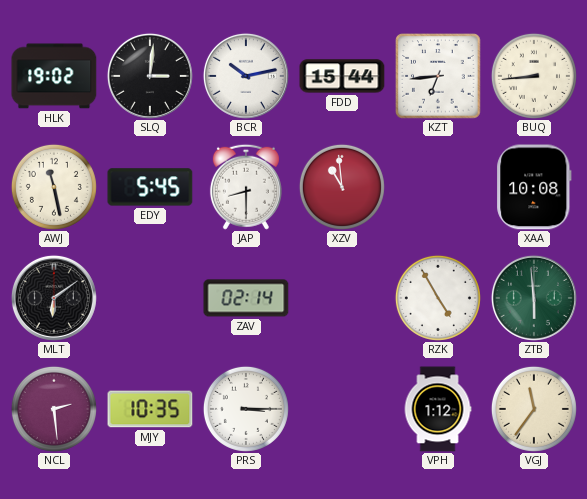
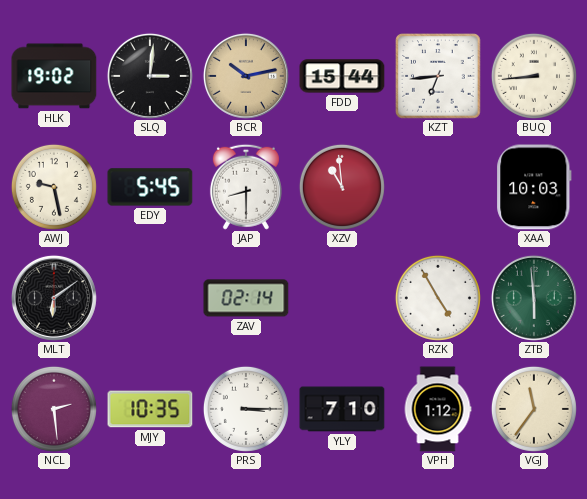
BCR dial: white -> champagne (246, 76)
AWJ: 11:28 -> 9:28 (54, 187)
XAA: 10:08 -> 10:03 (534, 187)
YLY: none -> 7:10 (342, 409)
